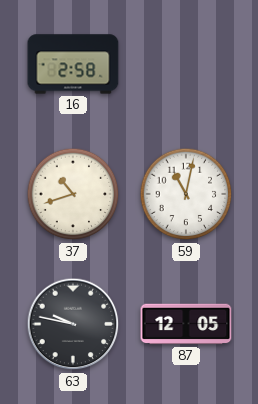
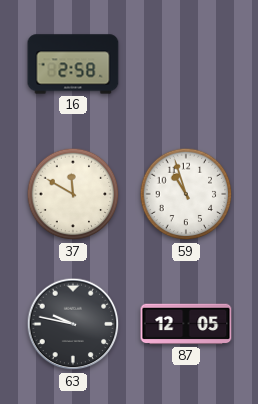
37: 10:42 -> 11:50 (73, 194)
59: 11:02 -> 10:57 (186, 194)
